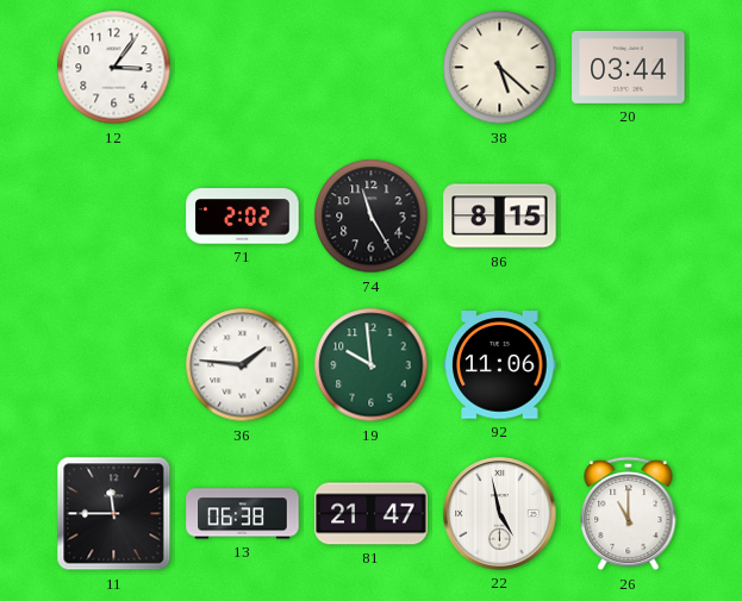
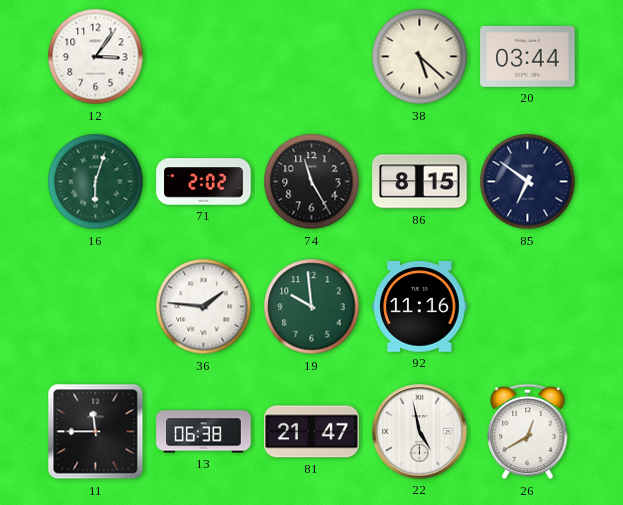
16: none -> 6:03 (96, 182)
85: none -> 6:51 (528, 182)
92: 11:06 -> 11:16 (420, 307)
26: 11:00 -> 12:40 (528, 432)
